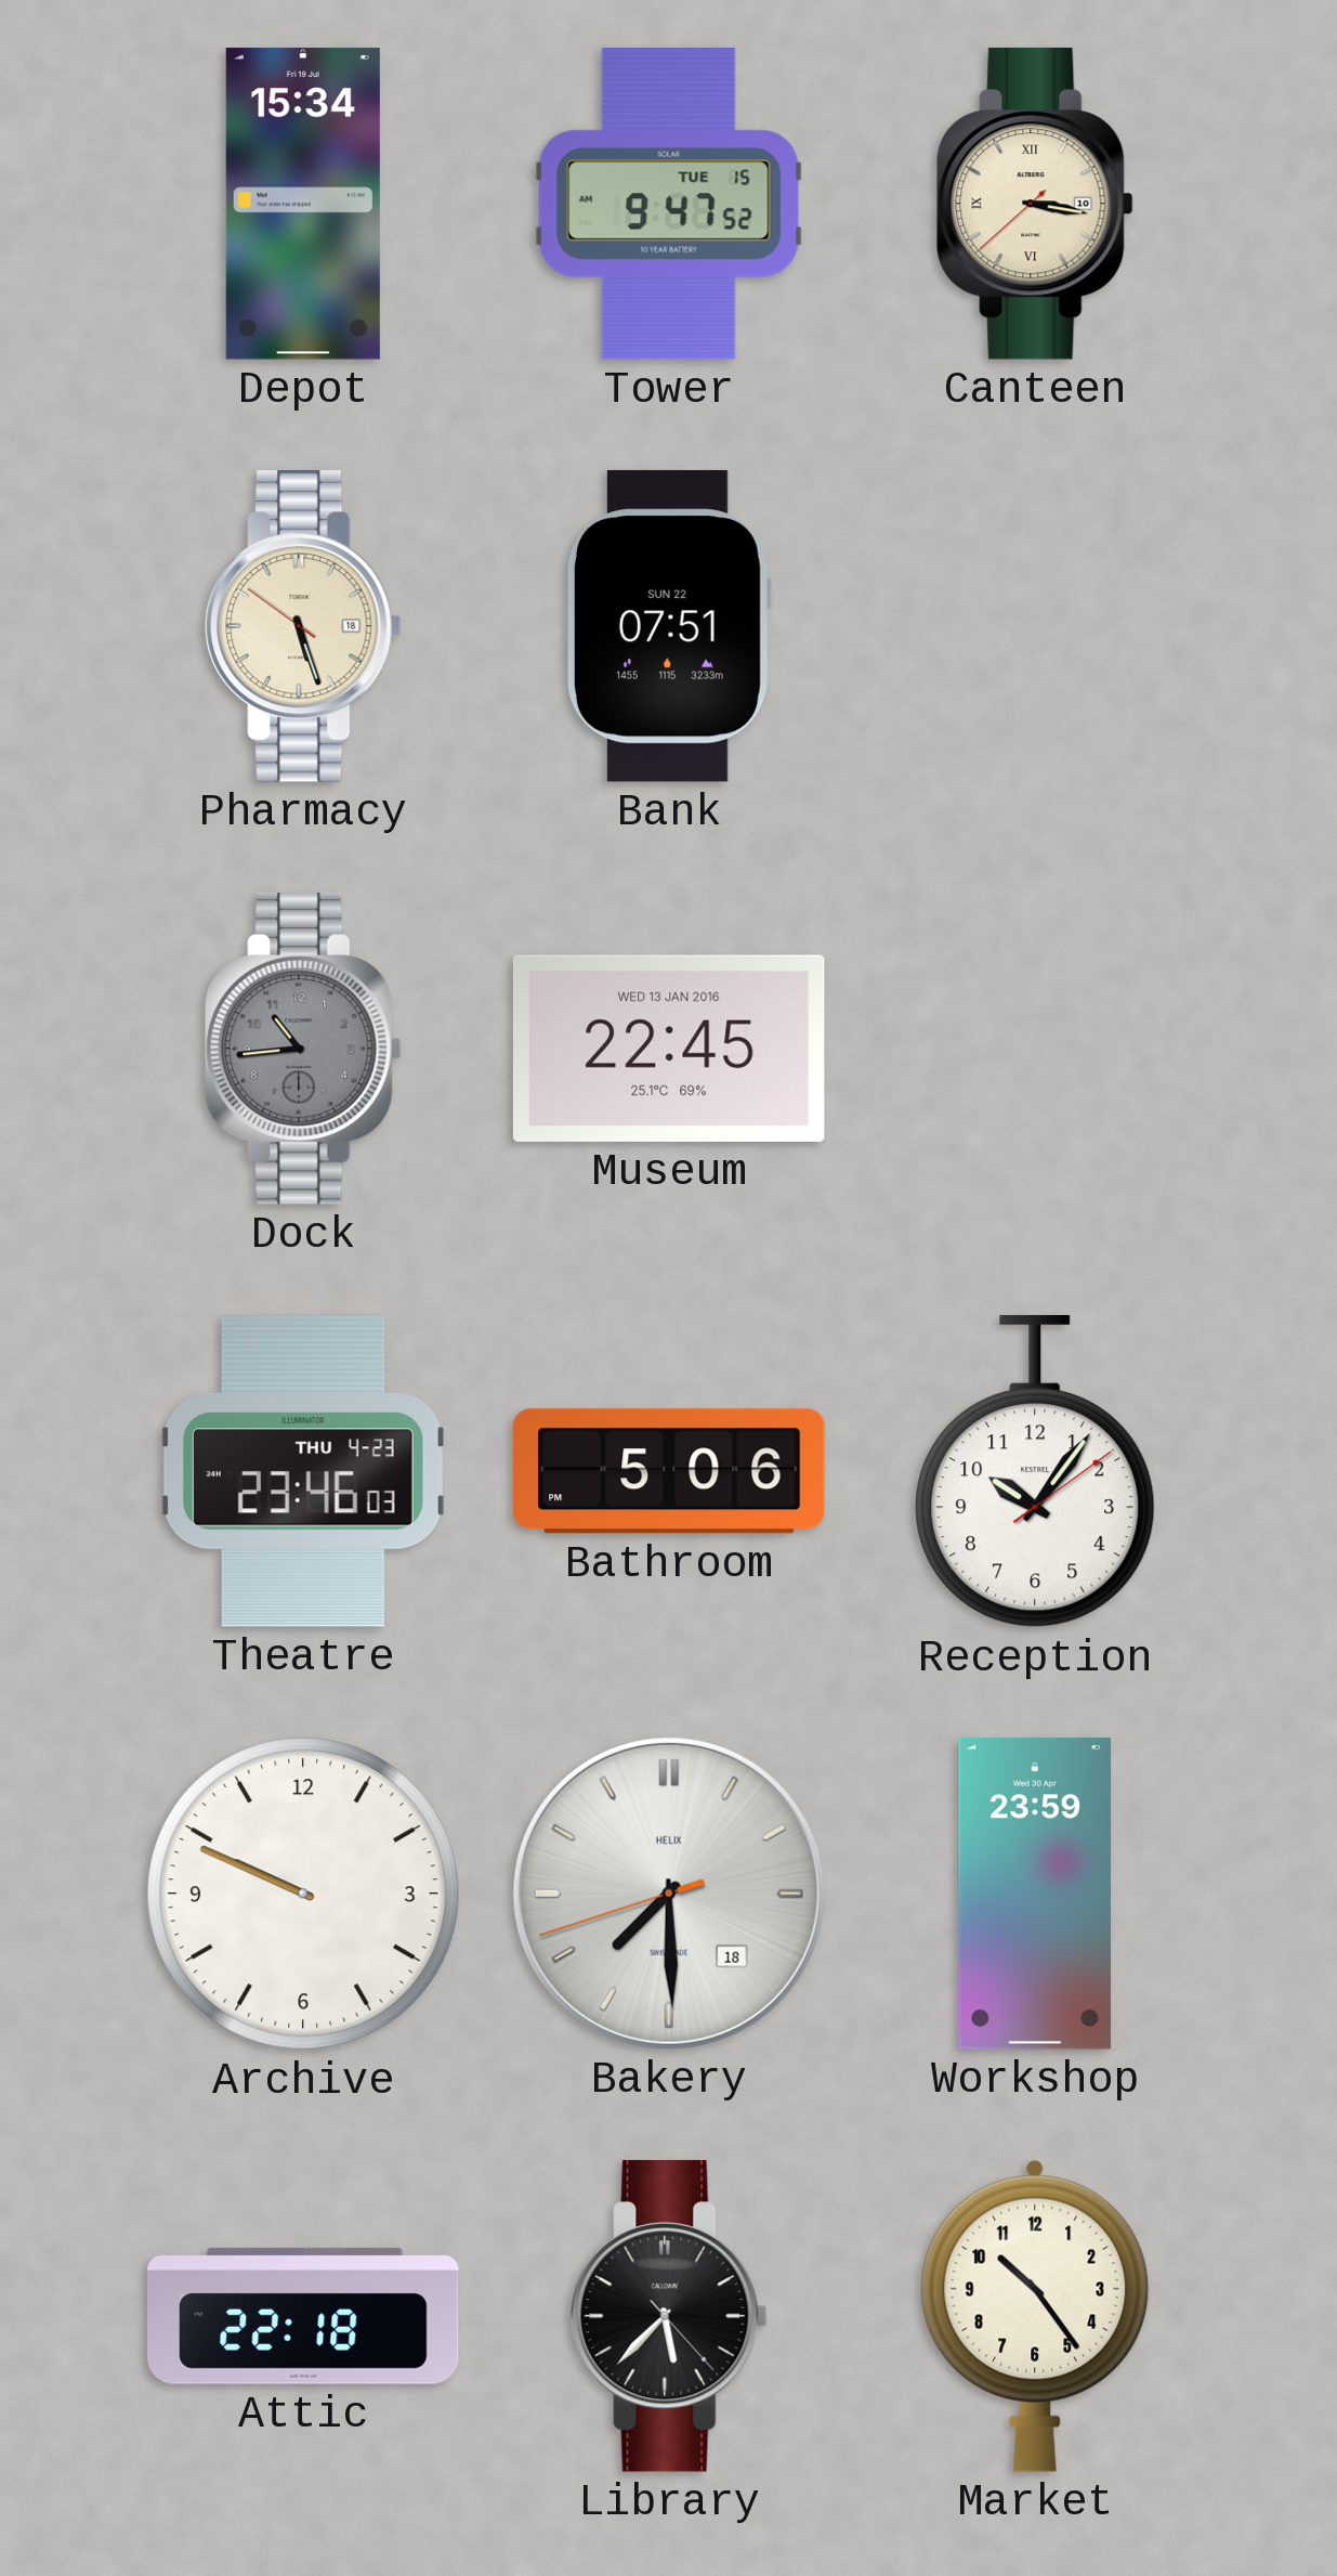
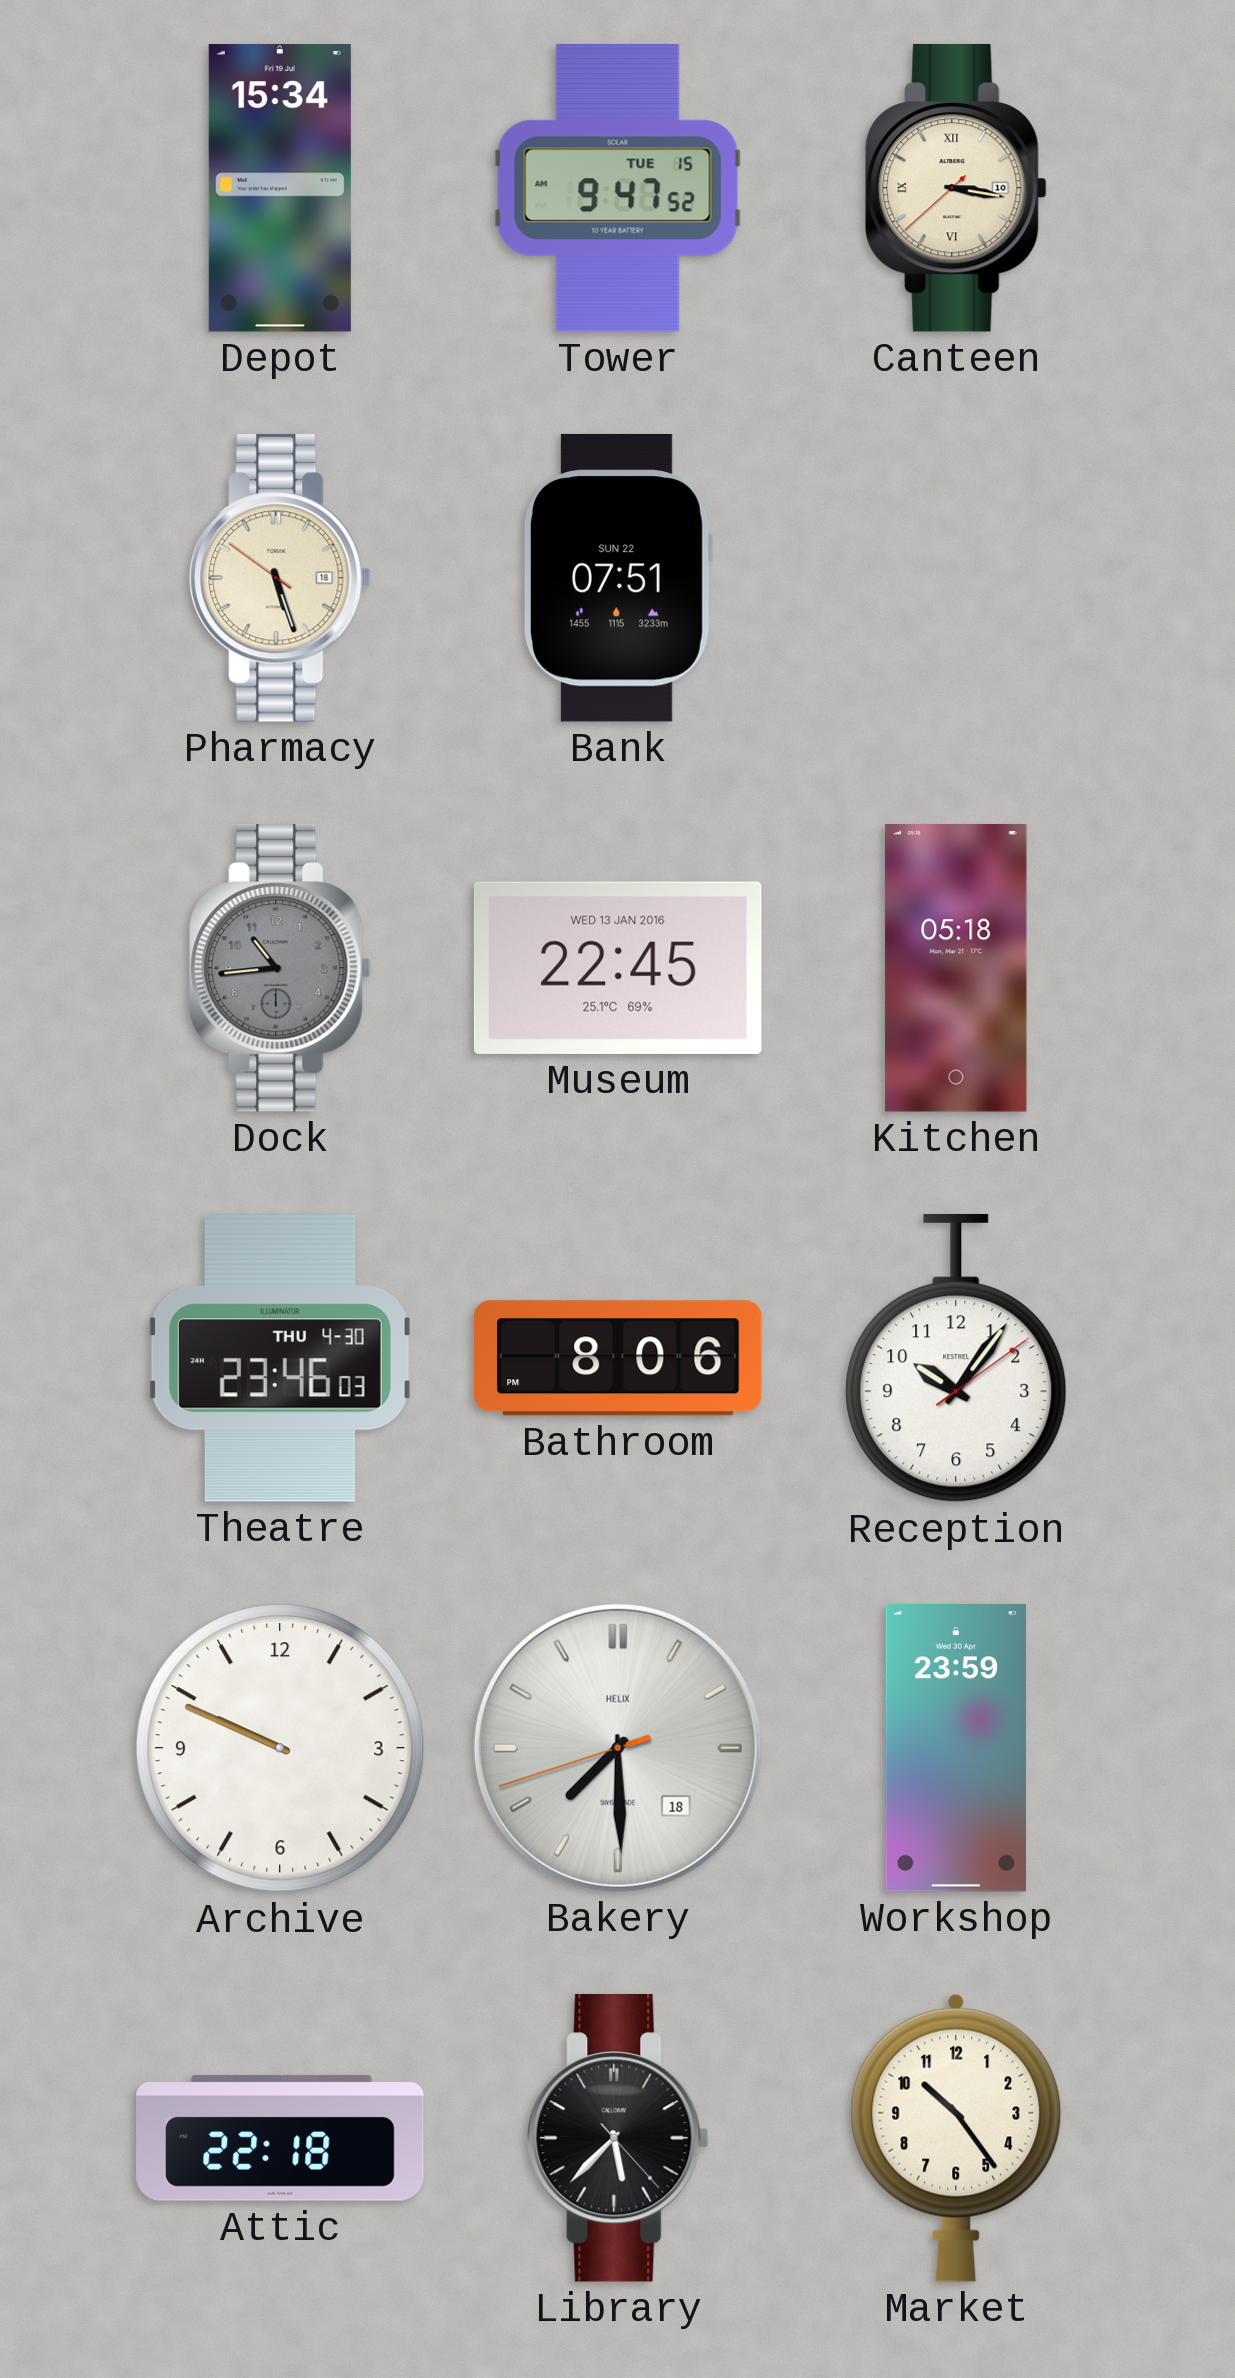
Kitchen: none -> 05:18 (956, 968)
Theatre date: THU 4-23 -> THU 4-30 (280, 1358)
Bathroom: 5:06 -> 8:06 (618, 1358)
